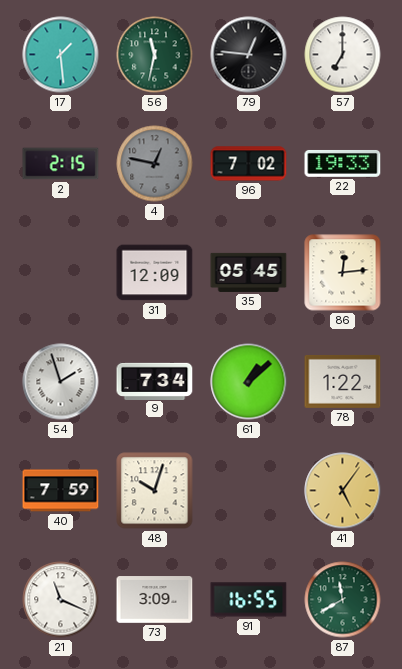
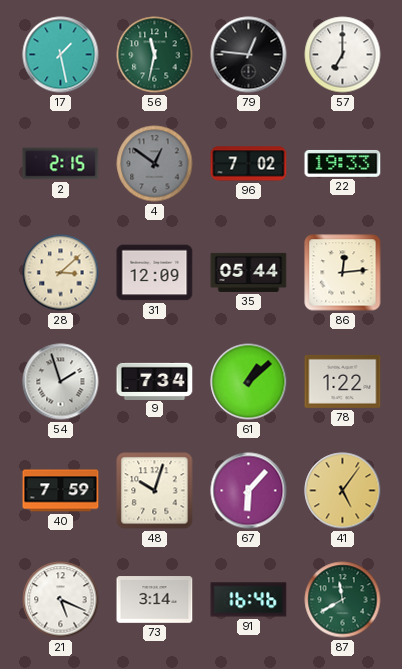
17: 1:29 -> 1:28 (61, 55)
4: 12:47 -> 12:51 (155, 164)
28: none -> 3:08 (61, 273)
35: 05:45 -> 05:44 (249, 272)
67: none -> 6:07 (249, 491)
21: 11:19 -> 5:19 (61, 600)
73: 3:09 -> 3:14 (155, 600)
91: 16:55 -> 16:46 (249, 600)
